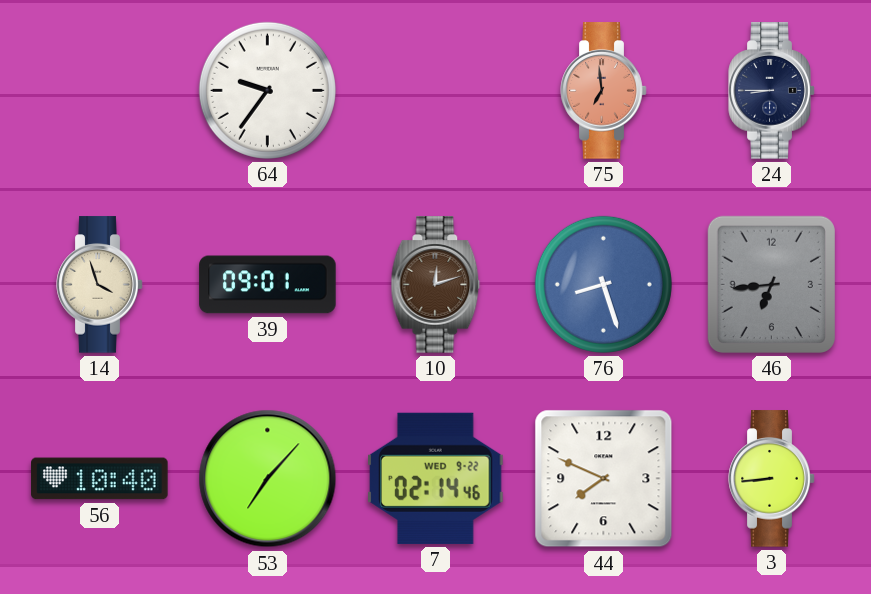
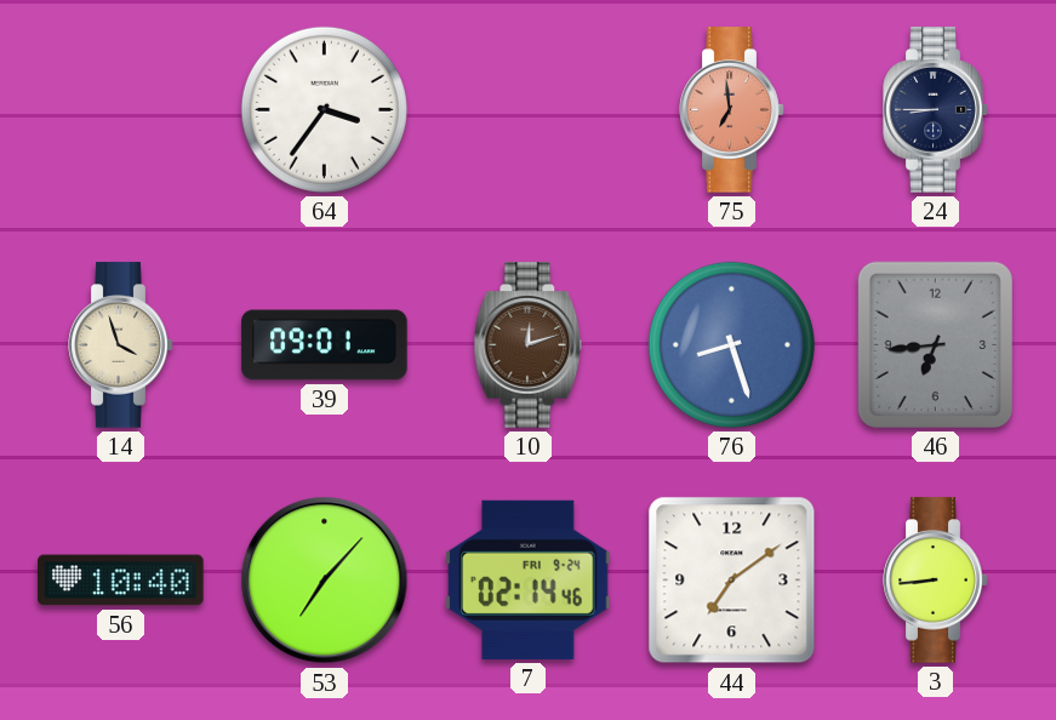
64: 9:36 -> 3:36 (324, 109)
7 date: WED 9-22 -> FRI 9-24 (529, 579)
44: 7:49 -> 7:09 (732, 581)
